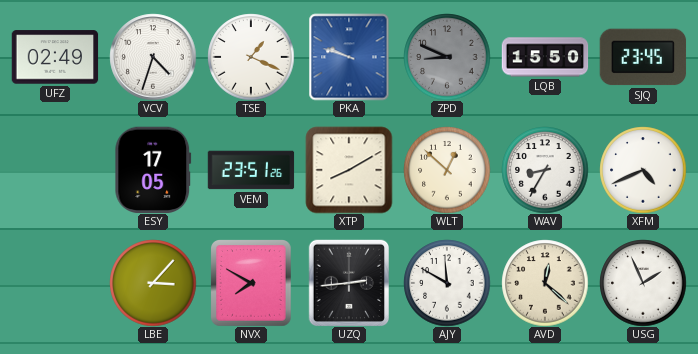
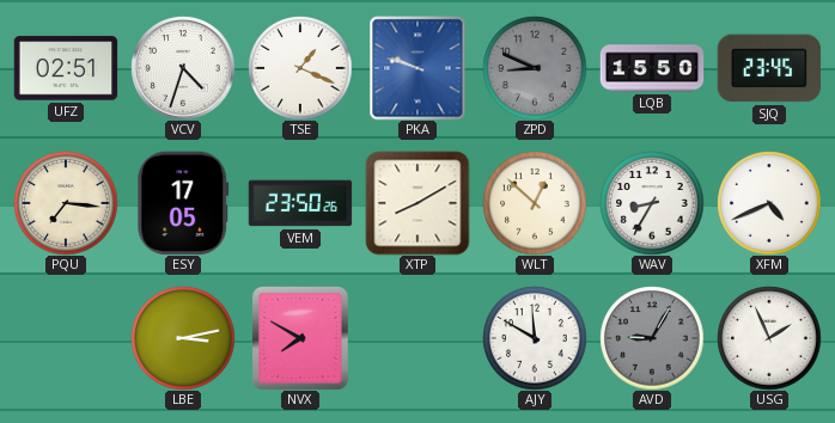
UFZ: 02:49 -> 02:51 (66, 68)
PQU: none -> 7:16 (66, 203)
VEM: 23:51 -> 23:50 (300, 203)
LBE: 3:07 -> 3:13 (183, 338)
UZQ: 2:44 -> none (348, 283)
AVD: 12:22 -> 9:05 (652, 338)
AVD dial: cream -> grey (652, 338)
